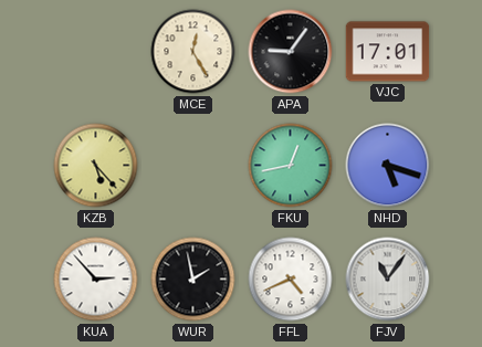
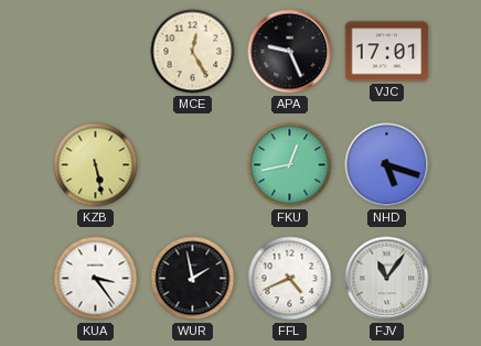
APA: 9:06 -> 9:26 (290, 52)
KZB: 5:23 -> 5:28 (96, 165)
KUA: 2:53 -> 3:24 (96, 279)
